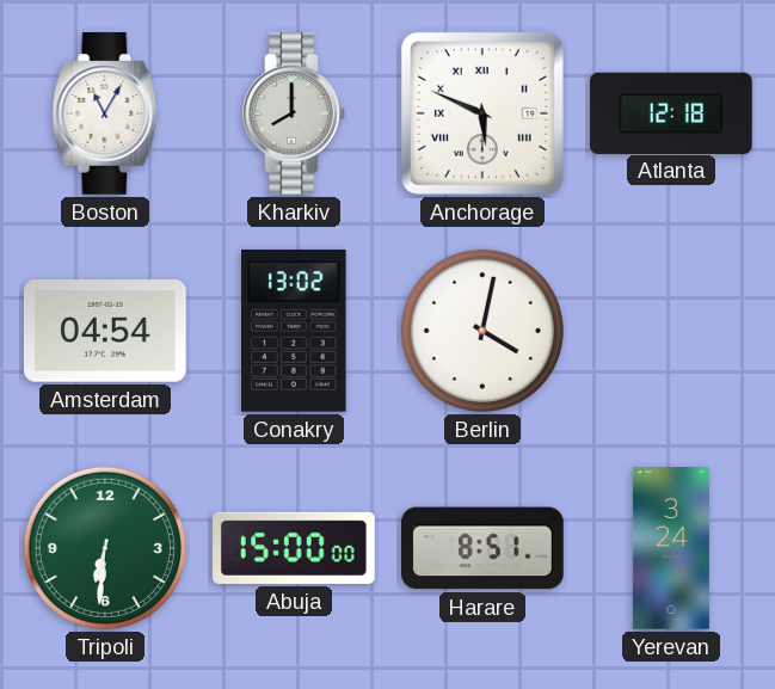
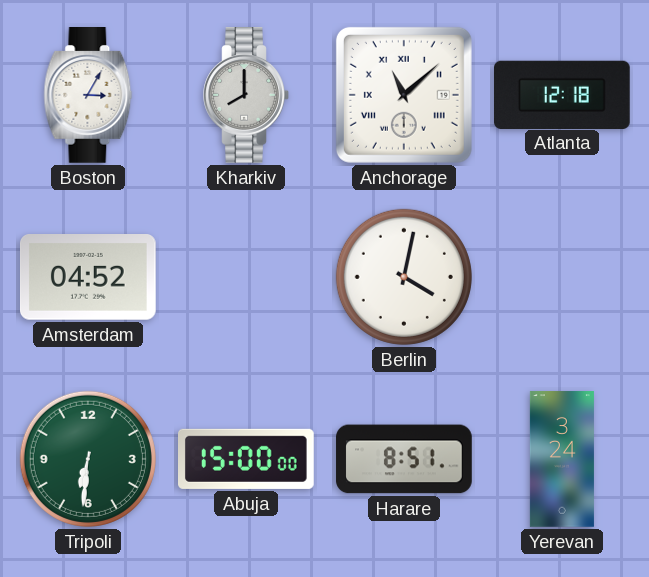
Boston: 11:05 -> 3:05 (88, 96)
Anchorage: 5:49 -> 11:08 (404, 95)
Amsterdam: 04:54 -> 04:52 (89, 278)
Conakry: 13:02 -> none (294, 331)
